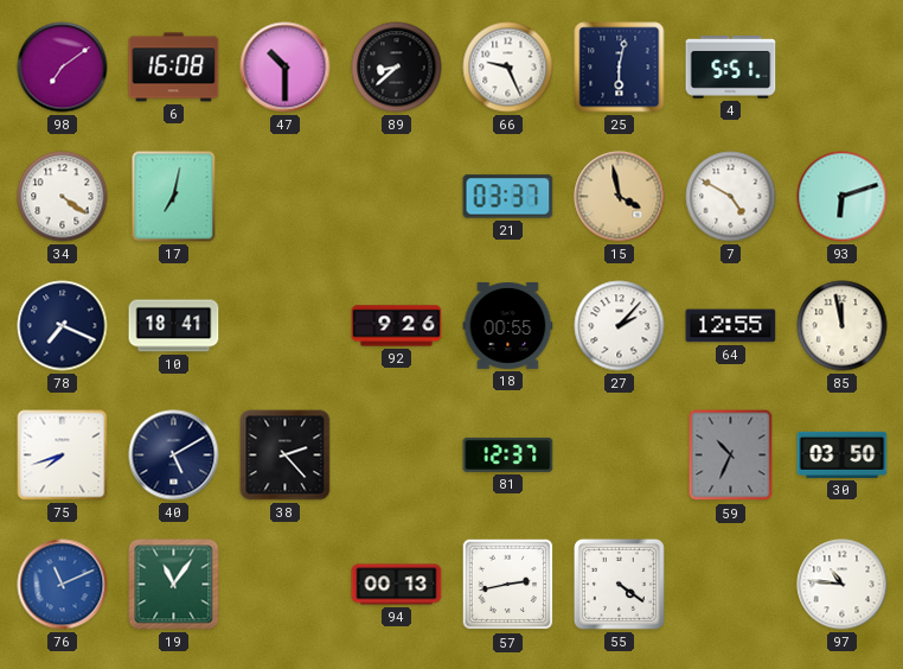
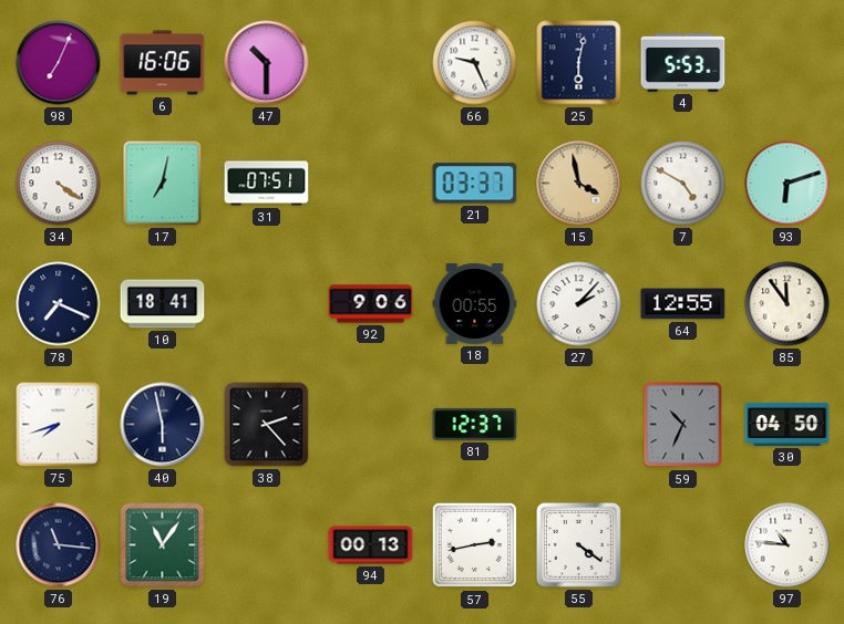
98: 7:09 -> 7:04 (59, 63)
6: 16:08 -> 16:06 (163, 63)
89: 8:38 -> none (397, 68)
4: 5:51 -> 5:53 (683, 63)
31: none -> 07:51 (267, 184)
92: 9:26 -> 9:06 (371, 304)
85: 11:58 -> 11:54 (788, 304)
40: 5:10 -> 5:58 (163, 425)
30: 03:50 -> 04:50 (788, 424)
76: 11:11 -> 11:16 (59, 545)
76 dial: blue -> navy (59, 545)
